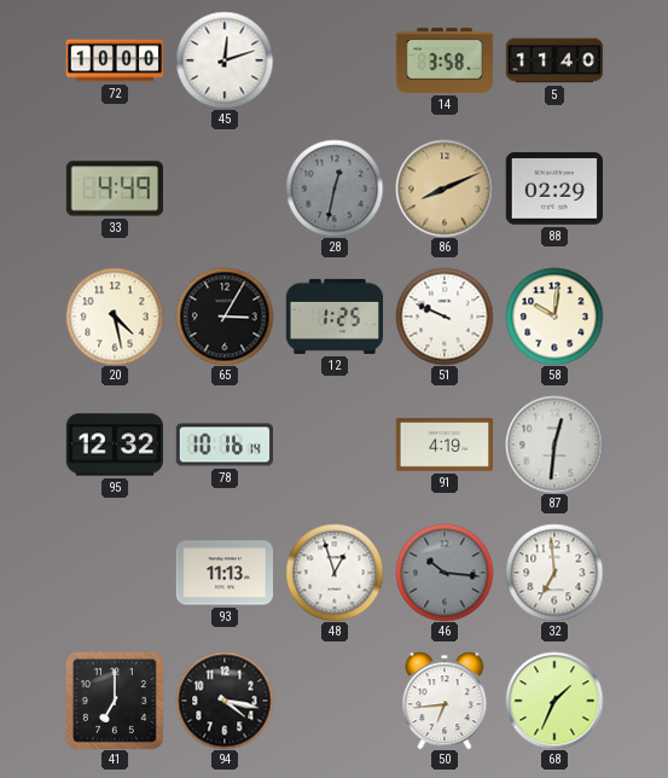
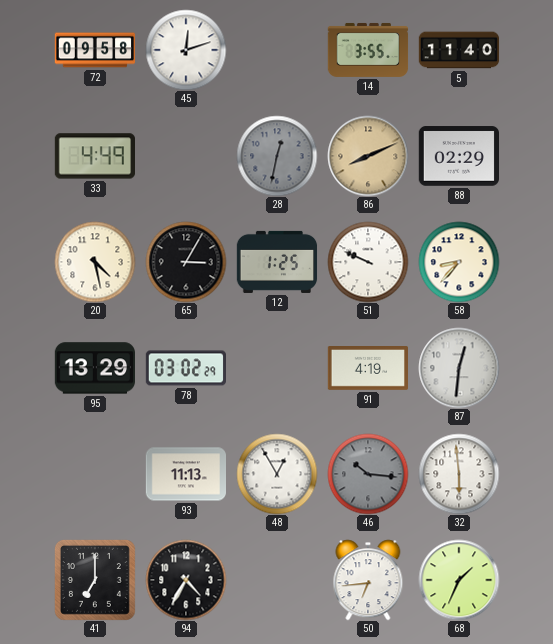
72: 10:00 -> 09:58 (95, 50)
14: 3:58 -> 3:55 (368, 50)
58: 10:01 -> 8:37 (459, 262)
95: 12:32 -> 13:29 (94, 368)
78: 10:16 -> 03:02 (185, 368)
48: 12:57 -> 12:55 (277, 474)
32: 6:59 -> 5:59 (459, 474)
94: 4:17 -> 4:35 (186, 580)
